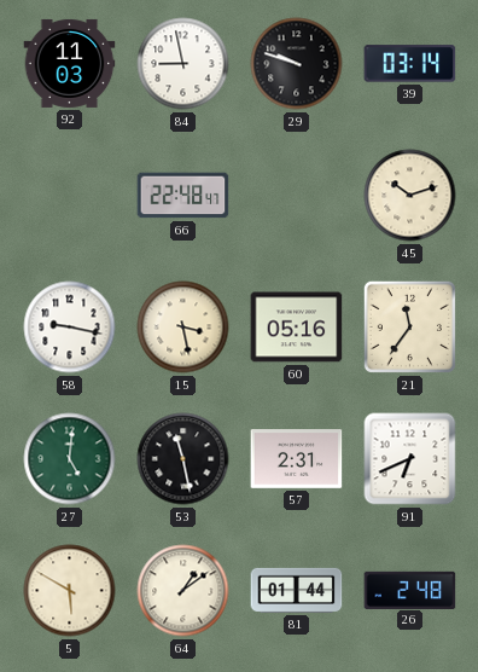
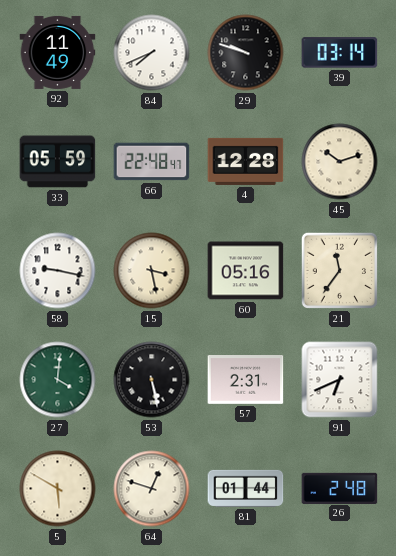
92: 11:03 -> 11:49 (58, 52)
84: 8:58 -> 7:41 (152, 53)
33: none -> 05:59 (58, 162)
4: none -> 12:28 (246, 161)
27: 5:01 -> 4:01 (58, 380)
53: 11:28 -> 5:28 (152, 380)
64: 1:09 -> 12:48 (152, 489)
